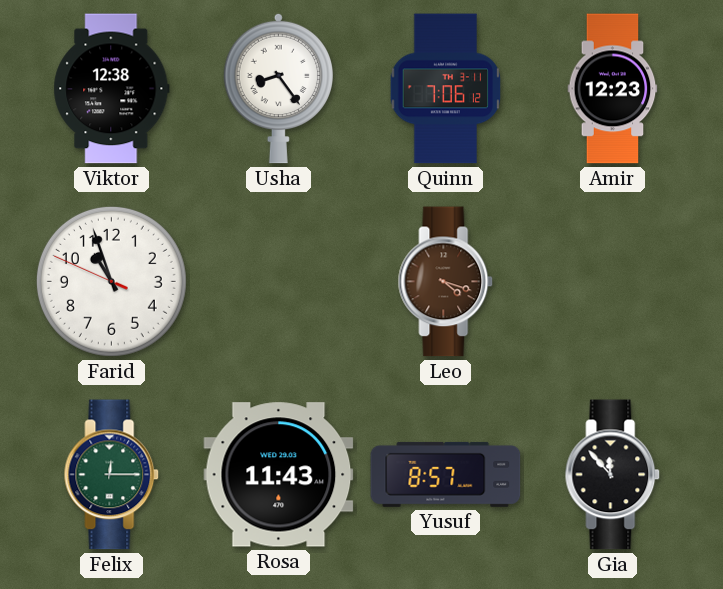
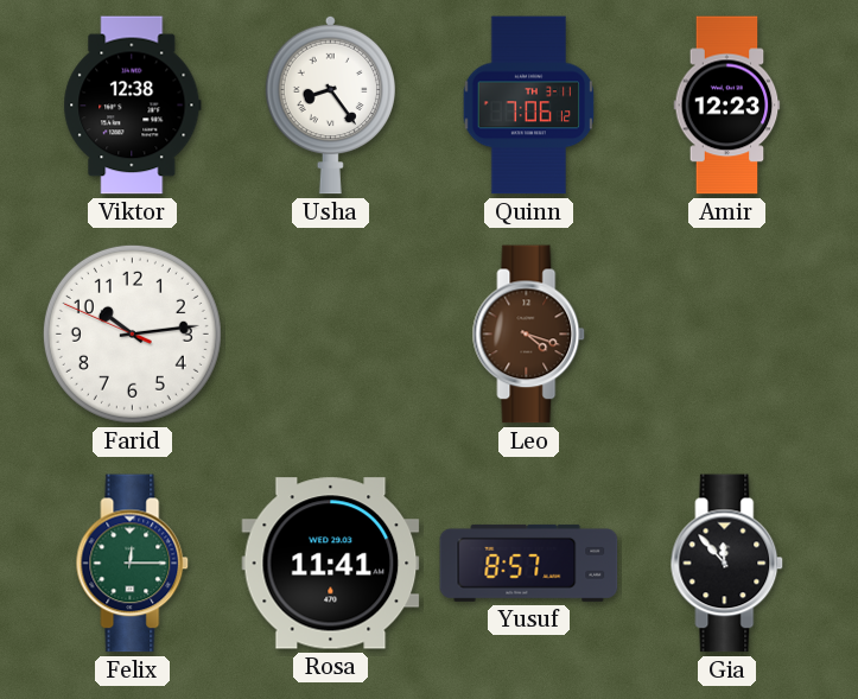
Farid: 10:56 -> 10:13 (132, 333)
Rosa: 11:43 -> 11:41 (331, 564)
